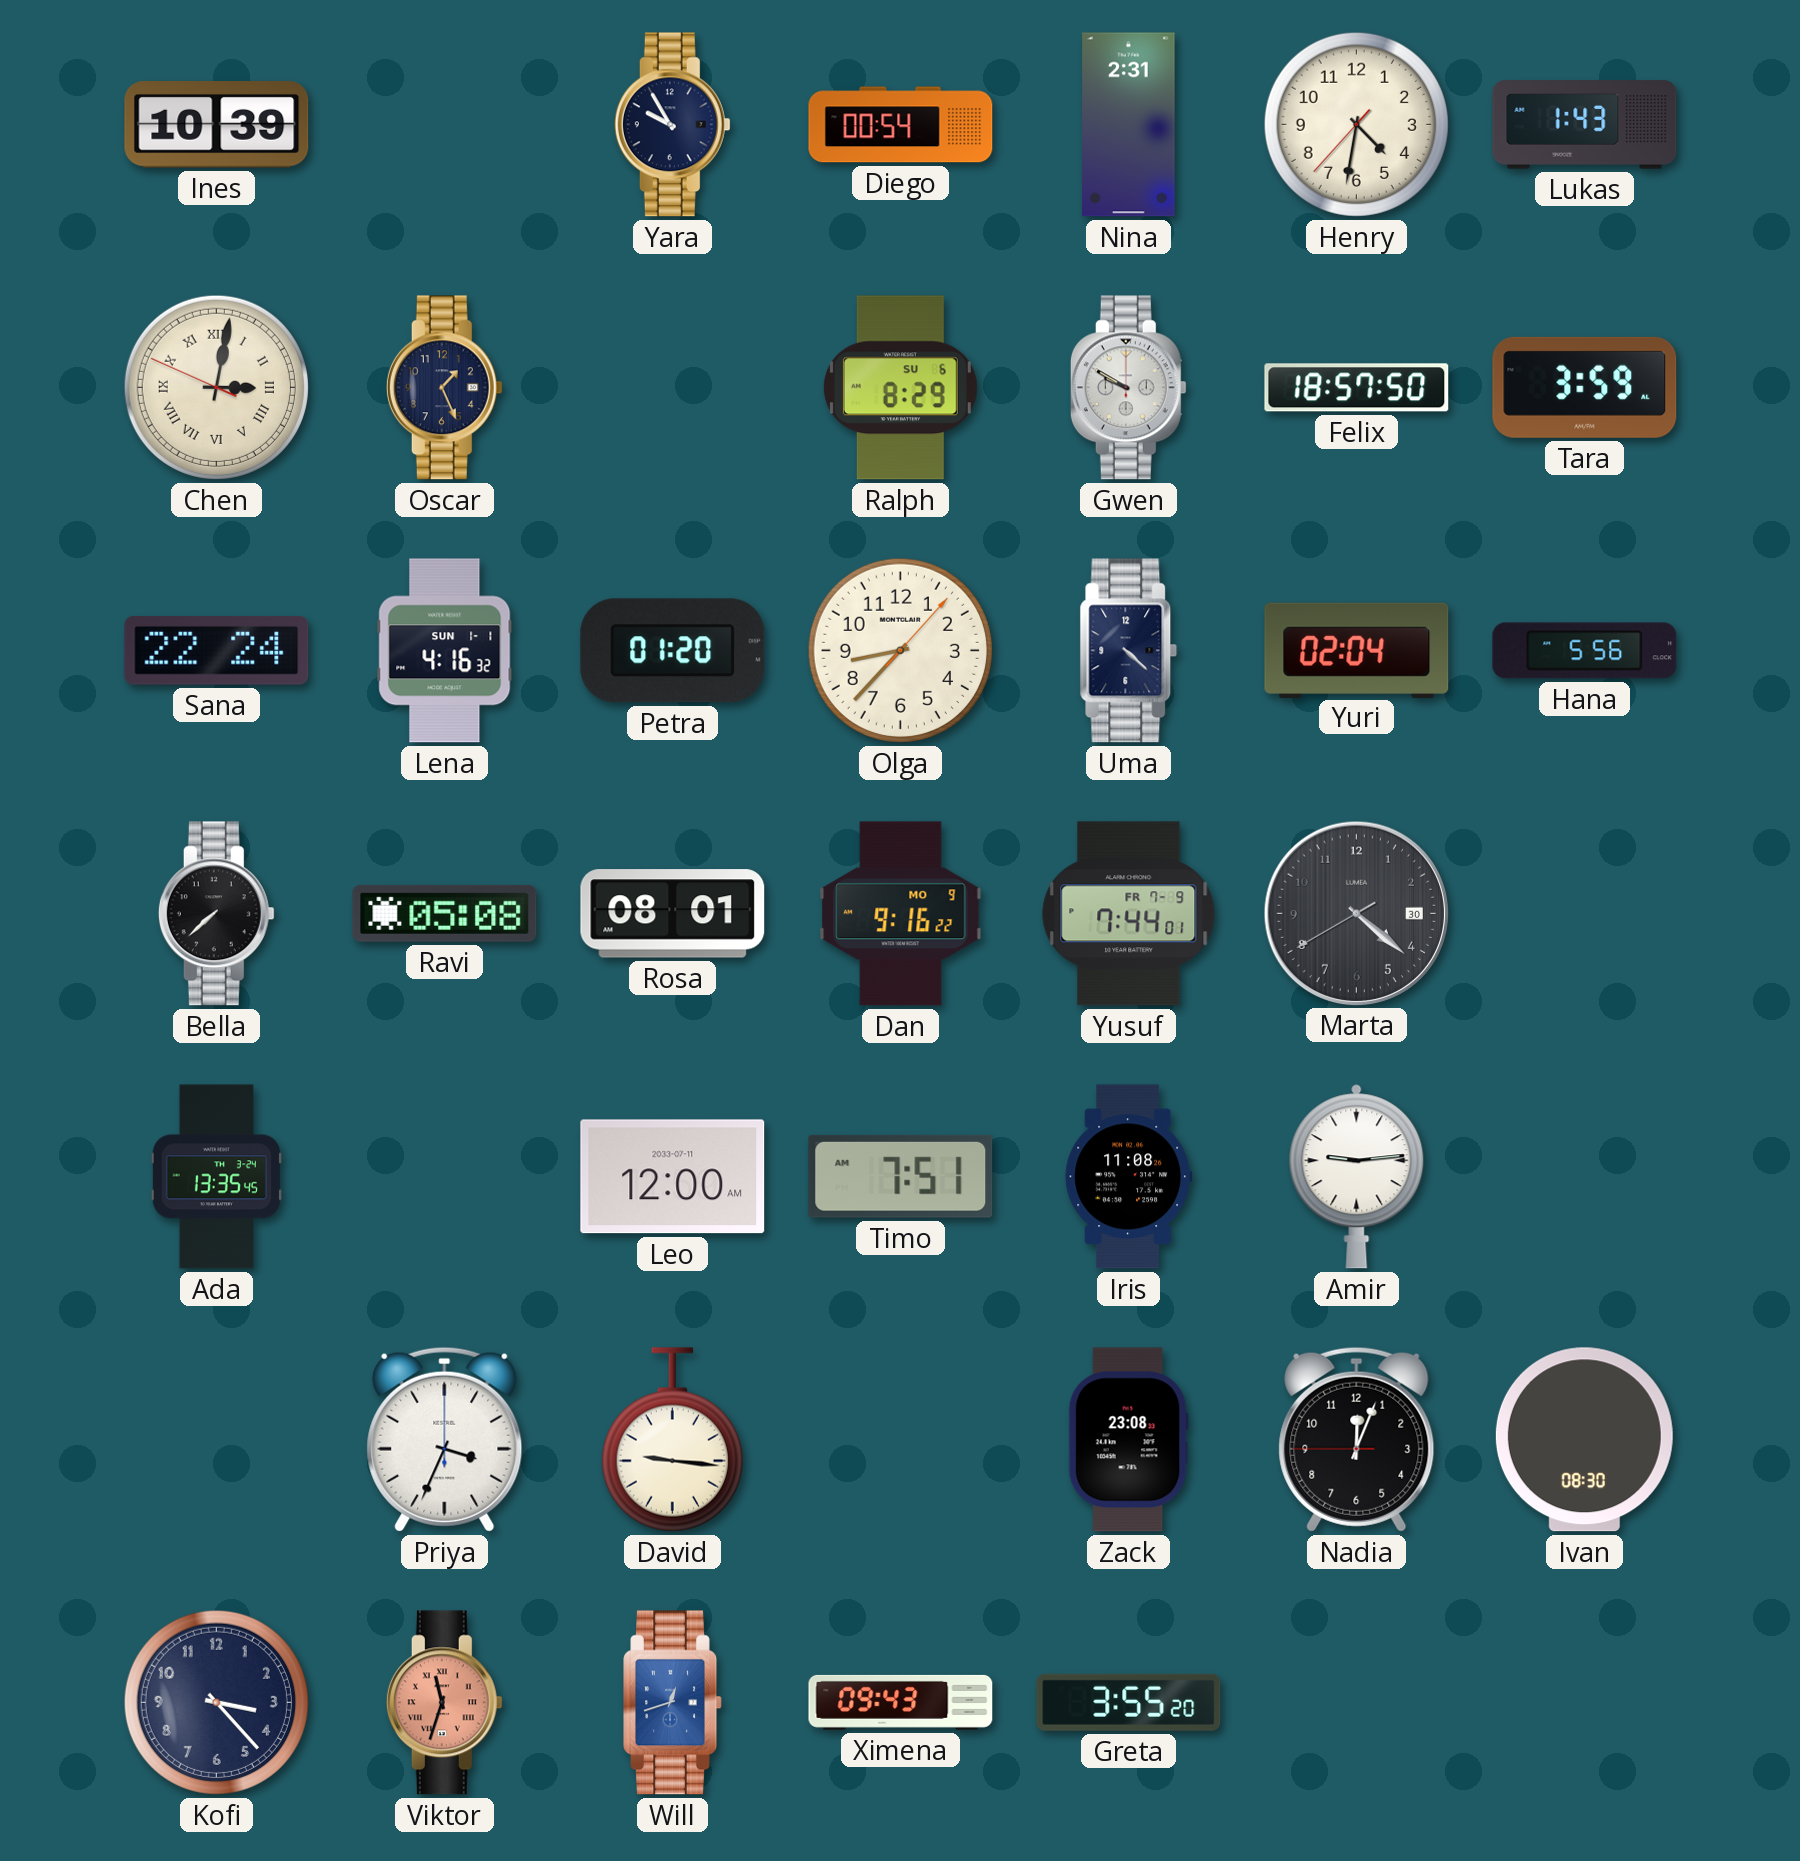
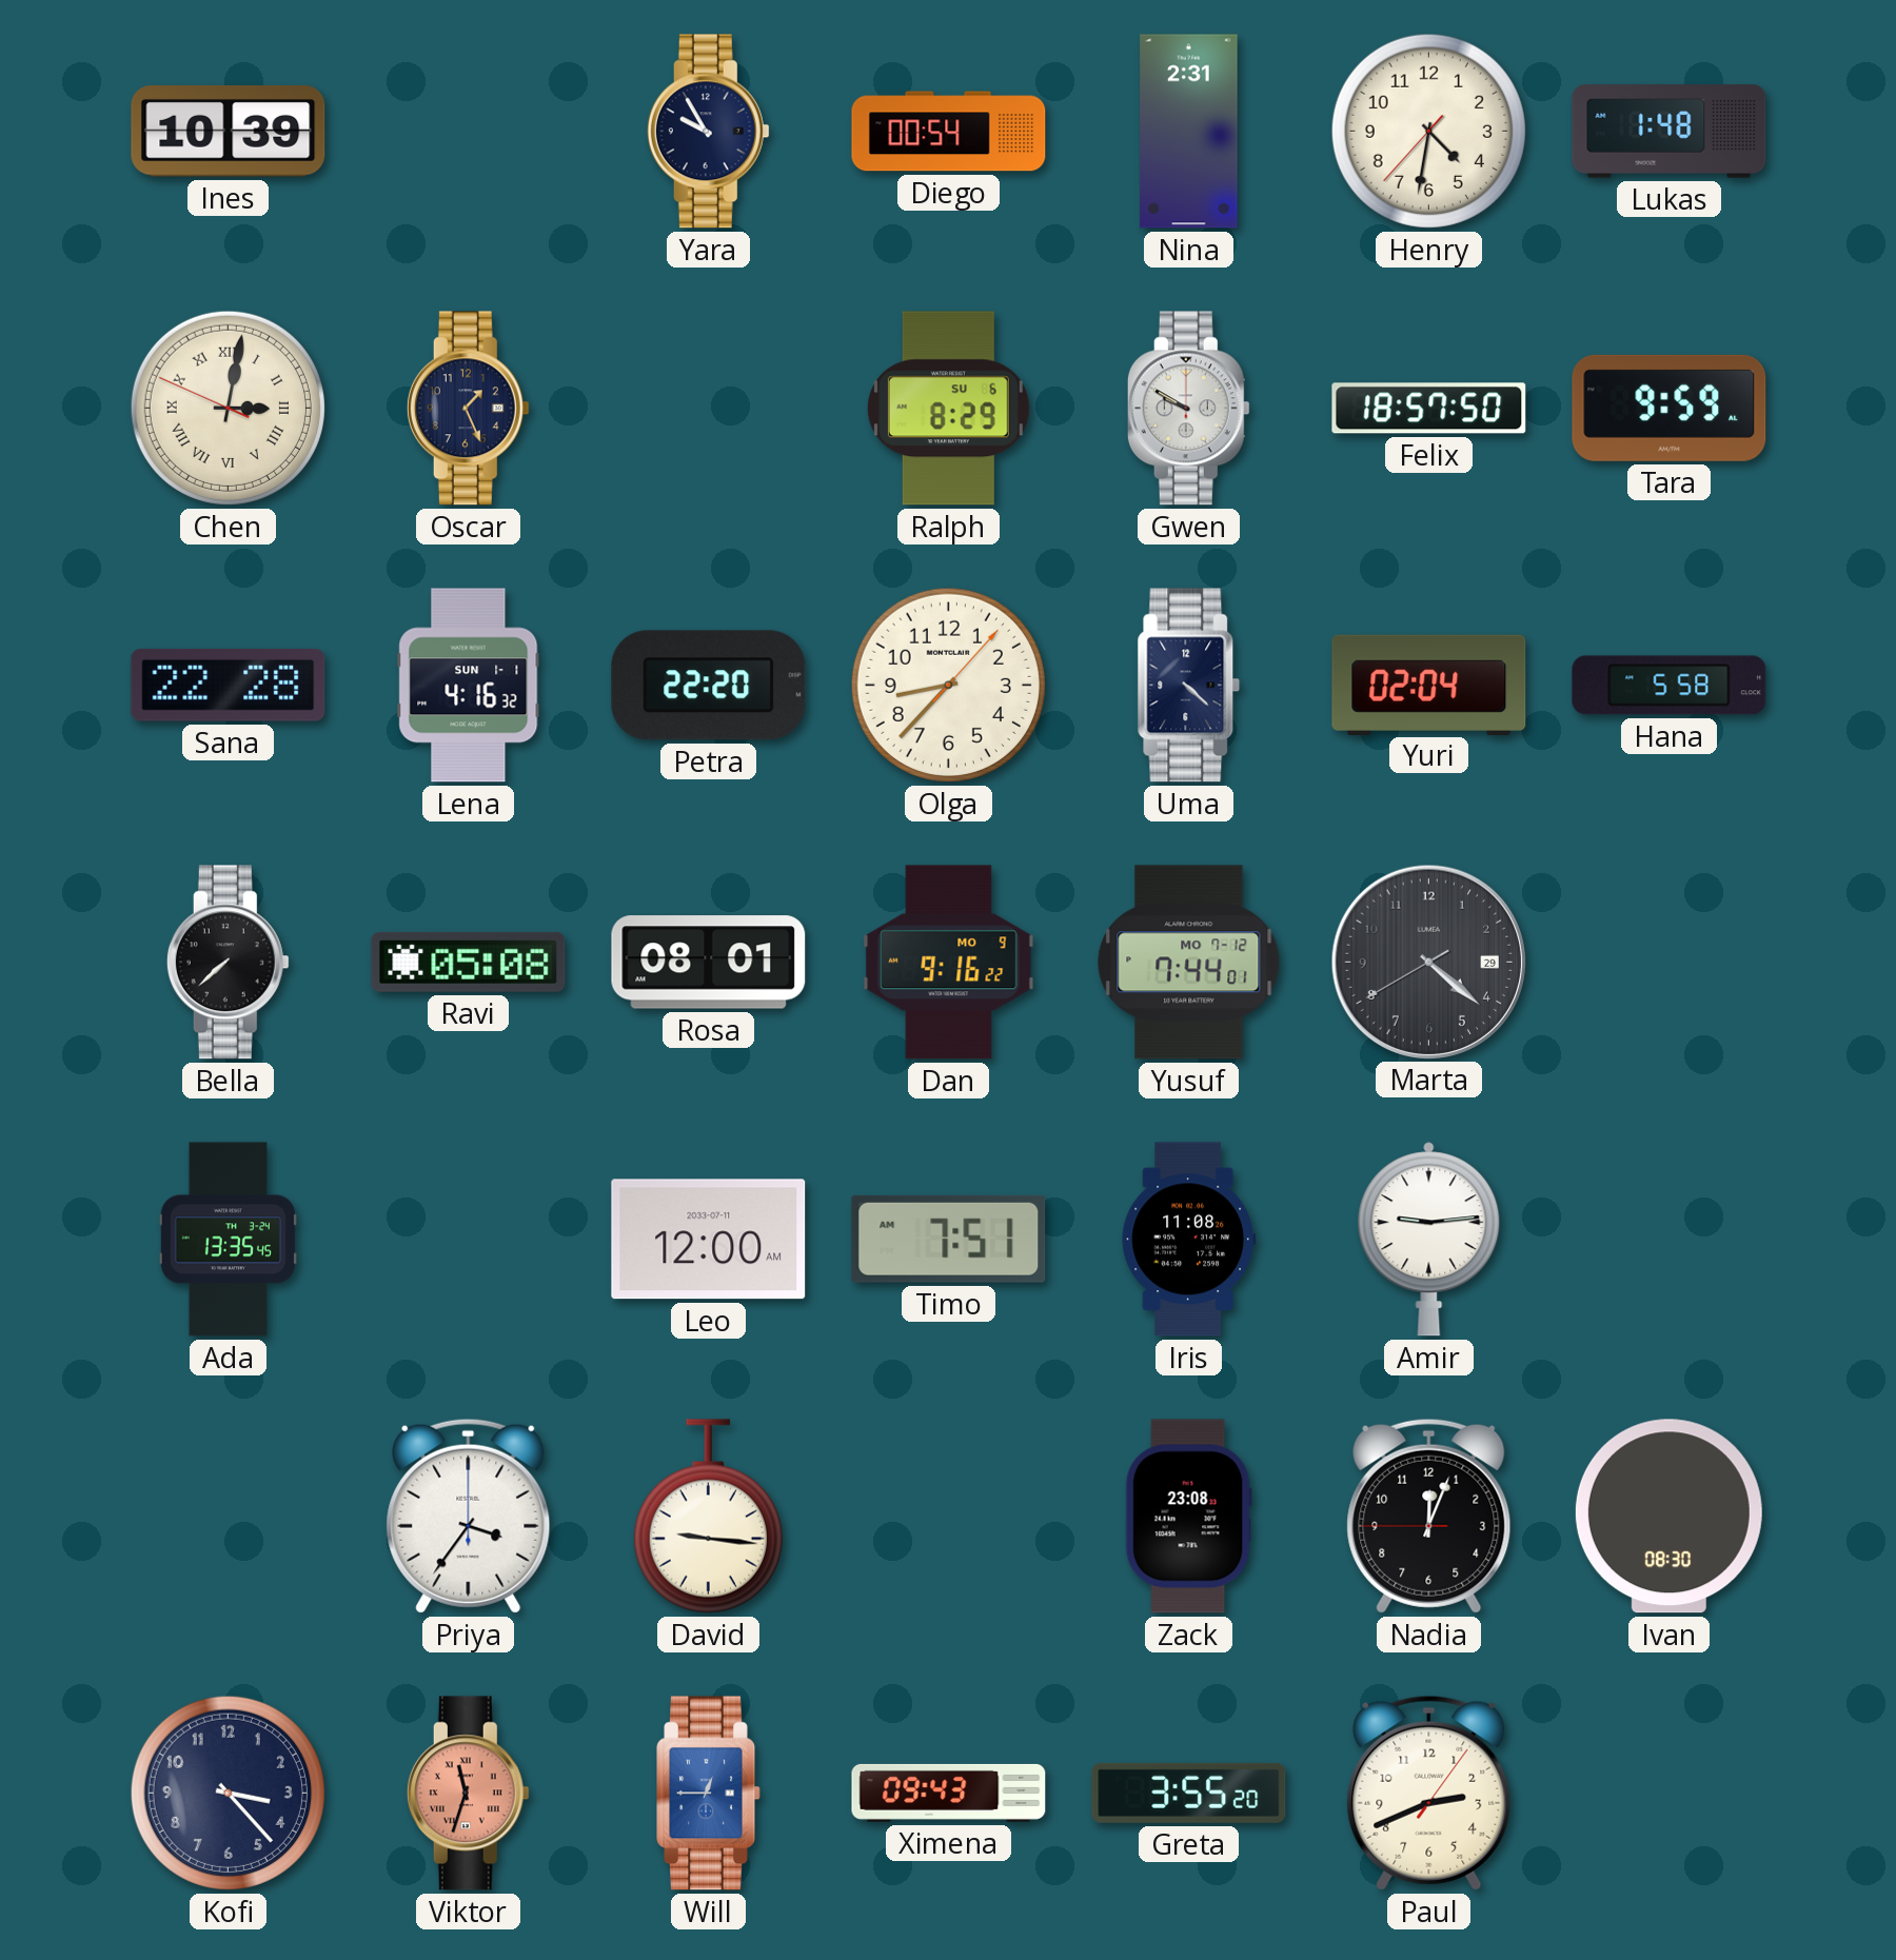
Lukas: 1:43 -> 1:48 (1670, 132)
Tara: 3:59 -> 9:59 (1670, 408)
Sana: 22:24 -> 22:28 (229, 686)
Petra: 01:20 -> 22:20 (709, 686)
Hana: 5:56 -> 5:58 (1670, 686)
Yusuf date: FR 7-9 -> MO 7-12 (1189, 963)
Marta date: 30 -> 29 (1428, 962)
Priya: 3:34 -> 3:36 (469, 1516)
Will: 12:42 -> 12:45 (709, 1794)
Paul: none -> 2:41 (1429, 1793)
